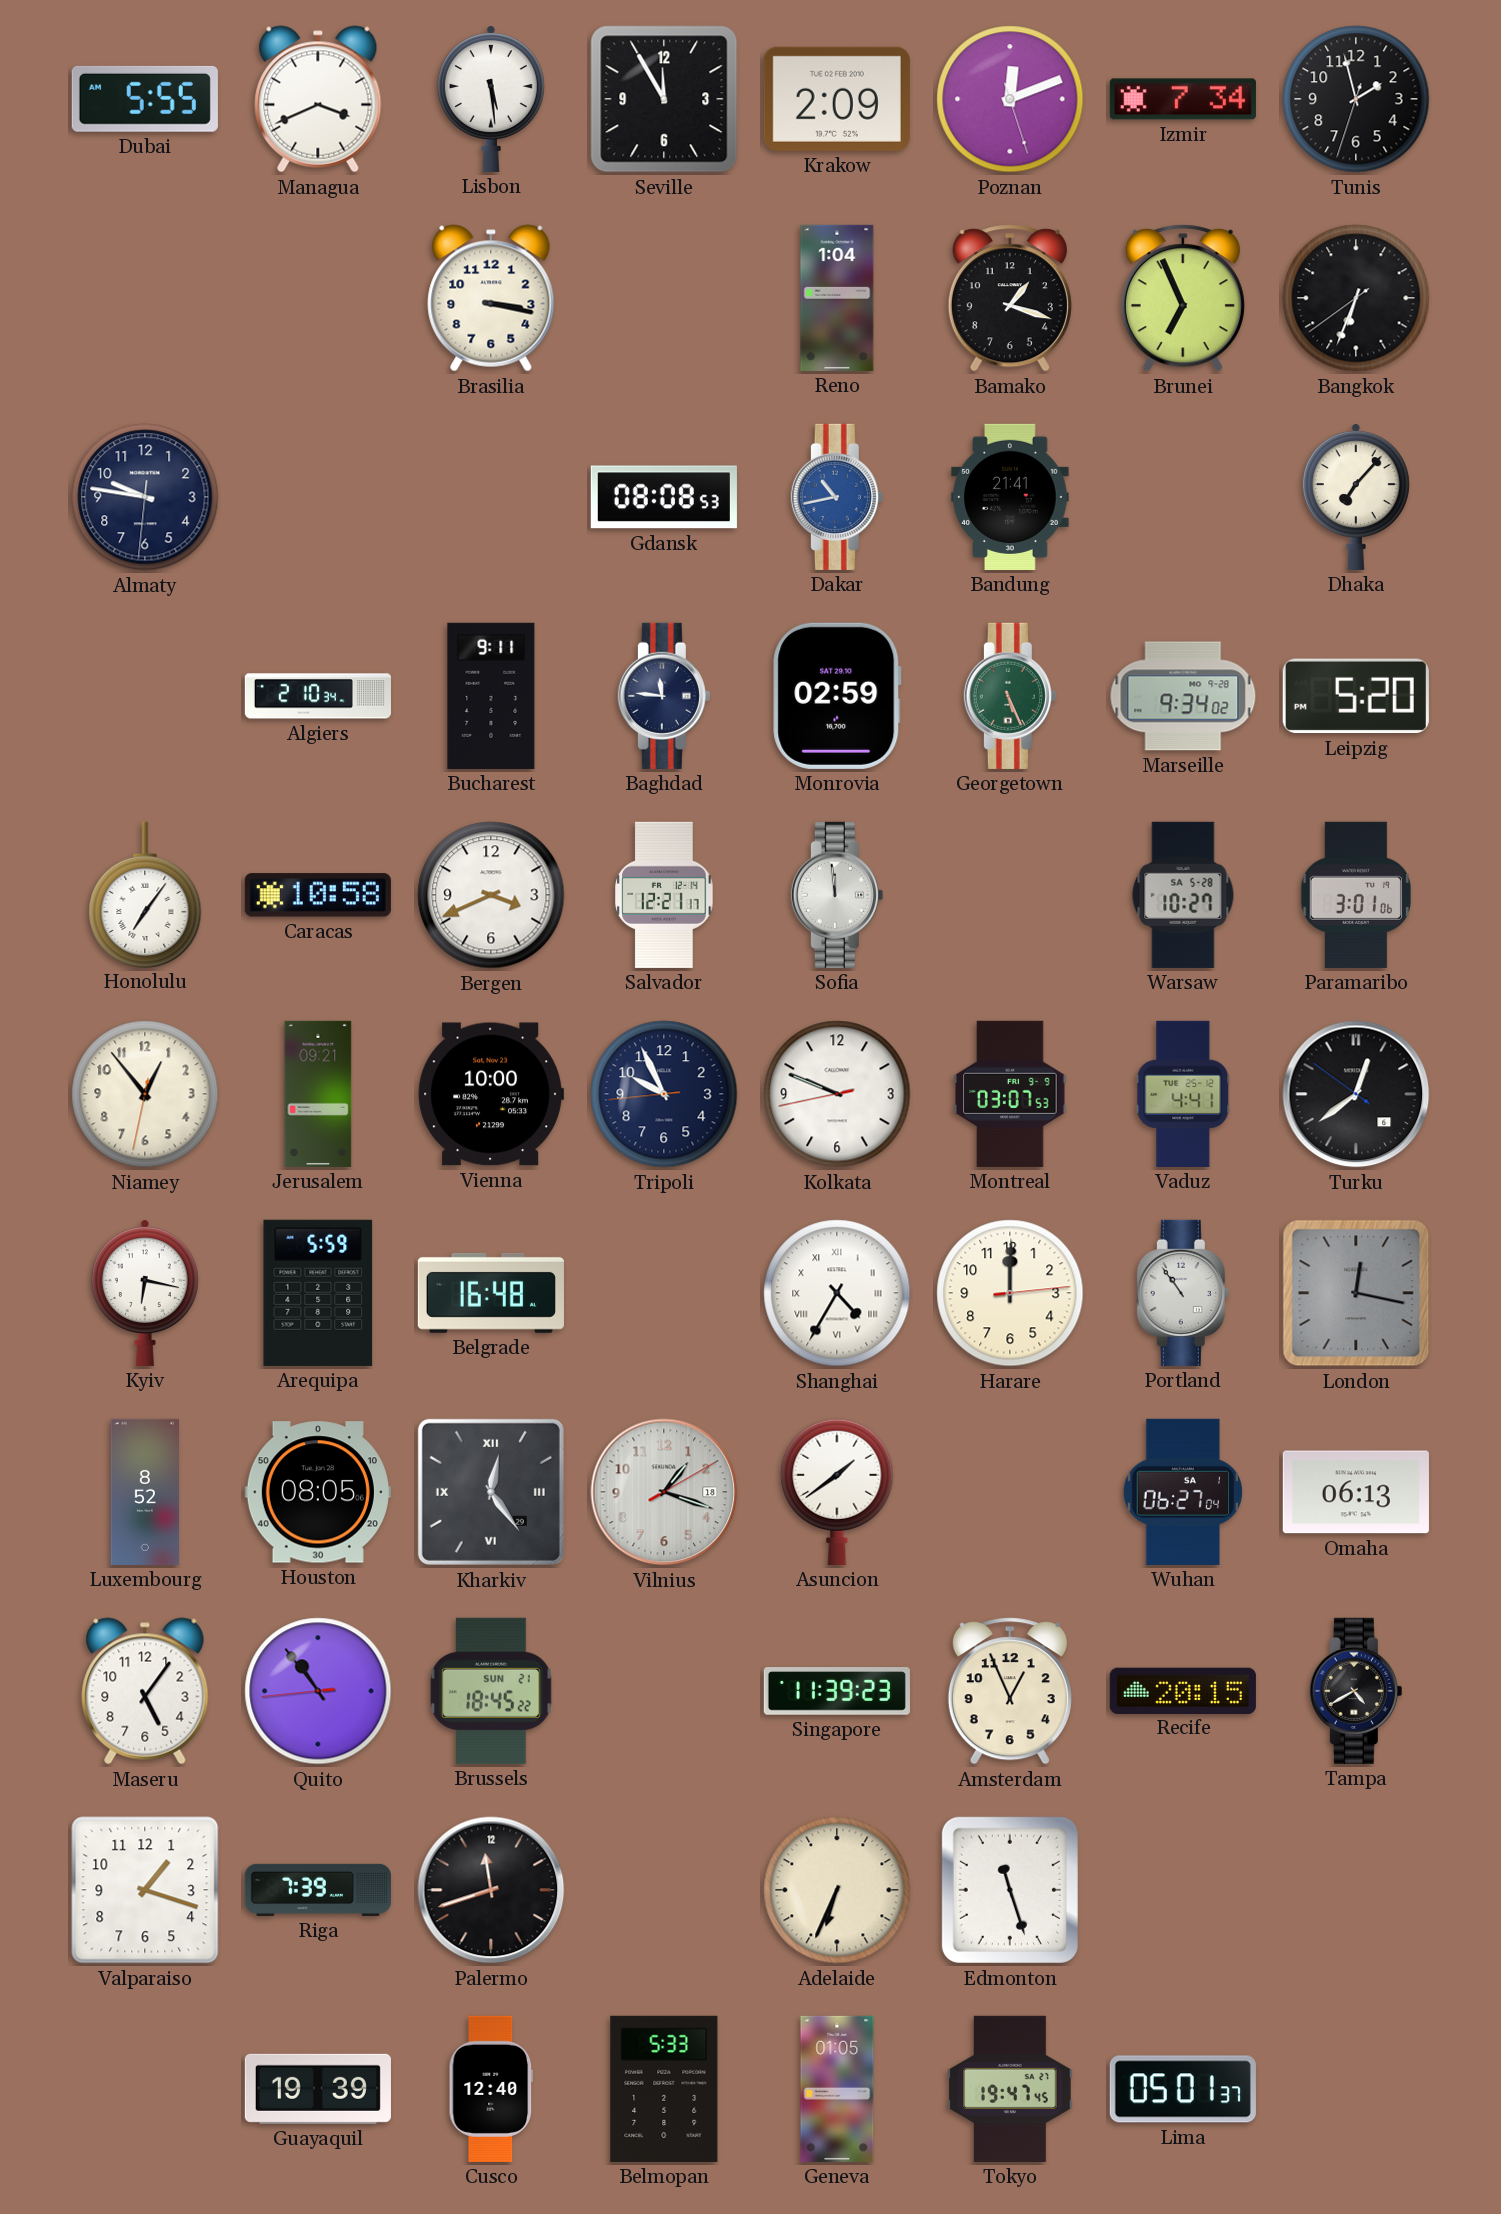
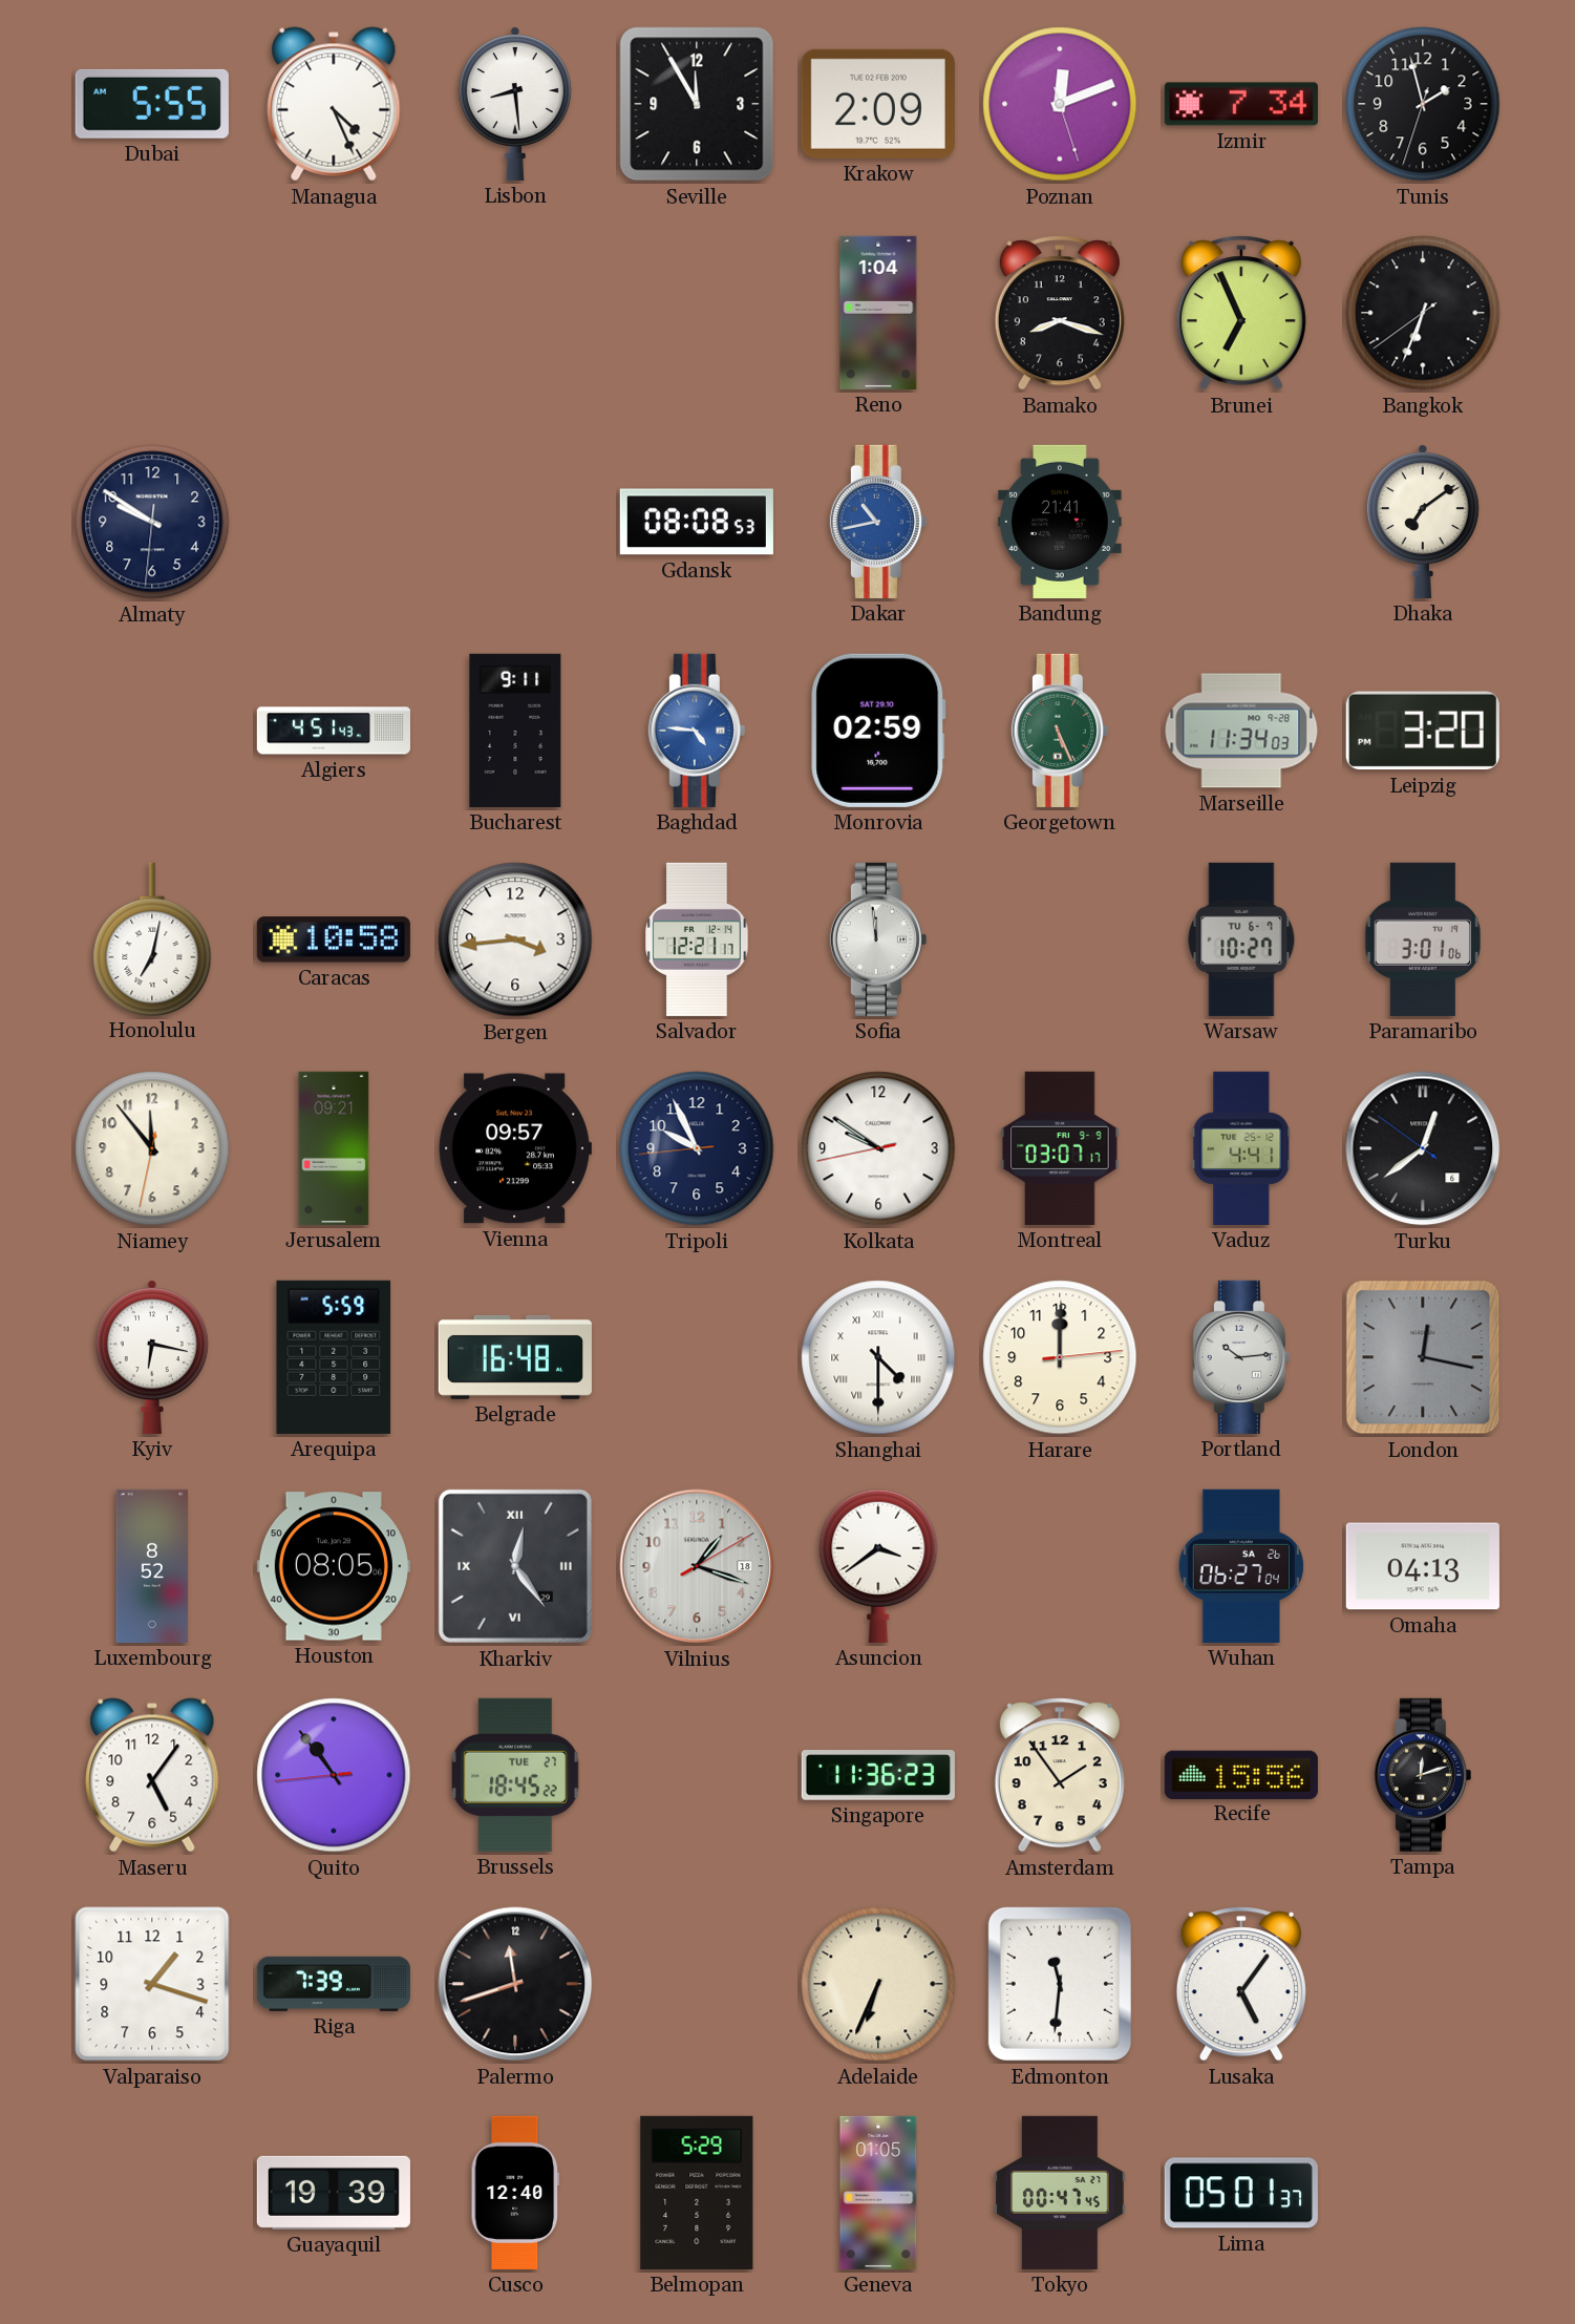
Managua: 3:41 -> 4:26 (334, 104)
Lisbon: 5:29 -> 8:29 (515, 104)
Brasilia: 3:17 -> none (491, 298)
Bamako: 1:18 -> 8:18 (1060, 313)
Almaty: 9:46 -> 9:50 (152, 522)
Dhaka: 7:07 -> 7:09 (1423, 522)
Algiers: 2:10 -> 4:51 (334, 731)
Baghdad: 11:46 -> 4:46 (697, 731)
Baghdad dial: navy -> blue (697, 731)
Marseille: 9:34 -> 11:34 (1241, 731)
Leipzig: 5:20 -> 3:20 (1423, 731)
Honolulu: 7:06 -> 7:02 (152, 938)
Bergen: 3:41 -> 3:44 (515, 939)
Warsaw date: SA 5-28 -> TU 6-7 (1241, 939)
Niamey: 12:53 -> 11:53 (152, 1148)
Vienna: 10:00 -> 09:57 (515, 1148)
Kolkata: 9:48 -> 9:50 (878, 1148)
Montreal: 03:07:53 -> 03:07:17 (1060, 1148)
Shanghai: 4:35 -> 4:30 (878, 1357)
Portland: 10:54 -> 10:14 (1241, 1357)
Asuncion: 1:39 -> 3:39 (878, 1566)
Wuhan date: SA 1 -> SA 26 (1240, 1566)
Omaha: 06:13 -> 04:13 (1423, 1566)
Brussels date: SUN 21 -> TUE 27 (515, 1775)
Singapore: 11:39 -> 11:36 (878, 1775)
Amsterdam: 12:56 -> 1:54 (1060, 1775)
Recife: 20:15 -> 15:56 (1241, 1774)
Tampa: 4:40 -> 12:12 (1423, 1775)
Edmonton: 11:27 -> 11:31 (1060, 1984)
Lusaka: none -> 5:06 (1241, 1984)
Belmopan: 5:33 -> 5:29 (697, 2193)
Tokyo: 19:47 -> 00:47 (1060, 2193)
